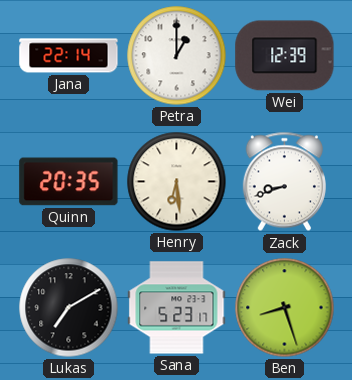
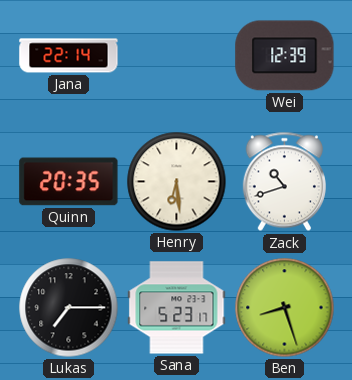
Petra: 1:00 -> none (177, 56)
Zack: 8:42 -> 10:42 (284, 182)
Lukas: 7:10 -> 7:15 (69, 308)
